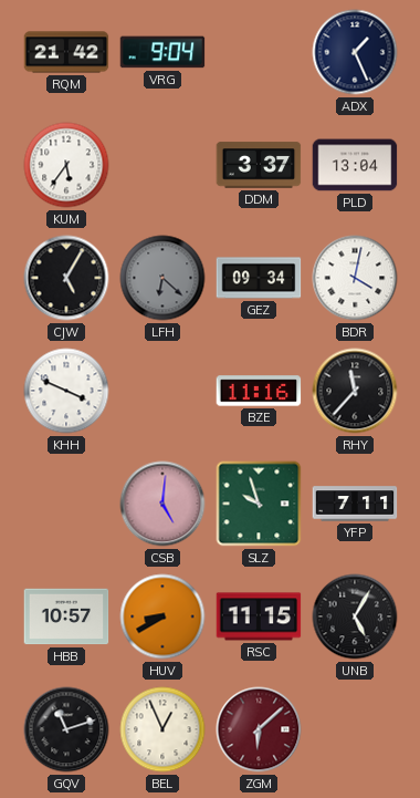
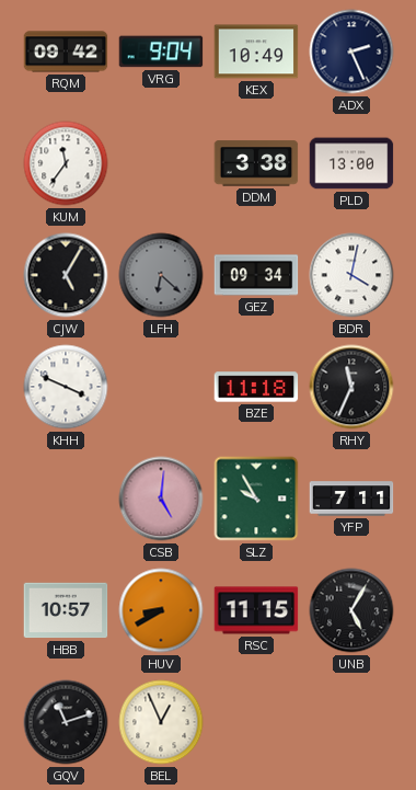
RQM: 21:42 -> 09:42 (66, 51)
KEX: none -> 10:49 (256, 51)
ADX: 1:26 -> 2:26 (351, 51)
KUM: 5:36 -> 11:36 (66, 163)
DDM: 3:37 -> 3:38 (256, 163)
PLD: 13:04 -> 13:00 (351, 163)
BZE: 11:16 -> 11:18 (256, 387)
RHY: 11:37 -> 11:34 (351, 387)
SLZ: 9:57 -> 9:55 (256, 499)
ZGM: 6:08 -> none (259, 729)
